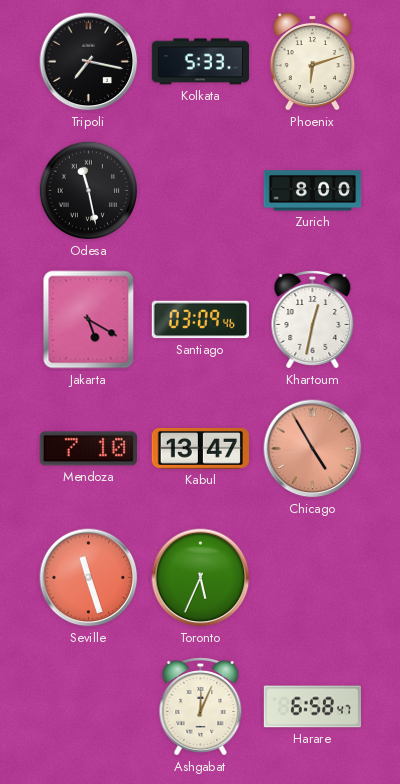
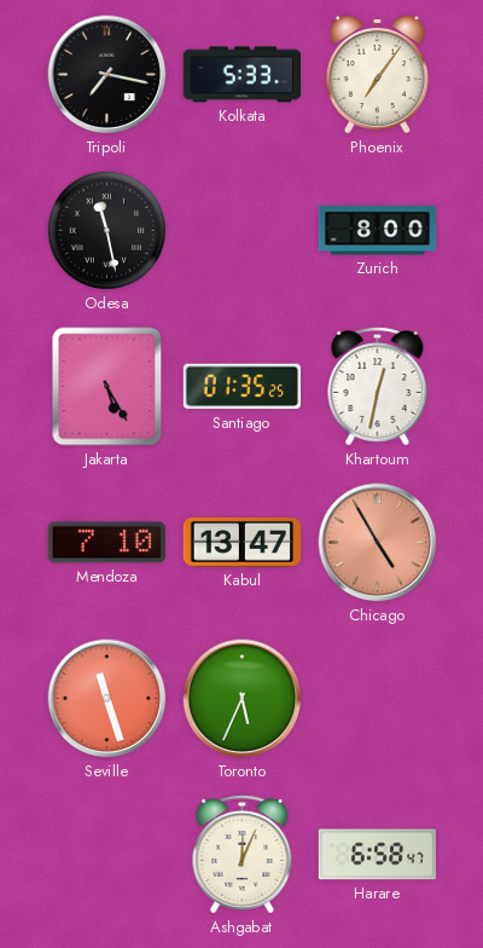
Phoenix: 6:12 -> 7:06 (377, 74)
Jakarta: 5:20 -> 5:25 (107, 387)
Santiago: 03:09 -> 01:35 (241, 387)
